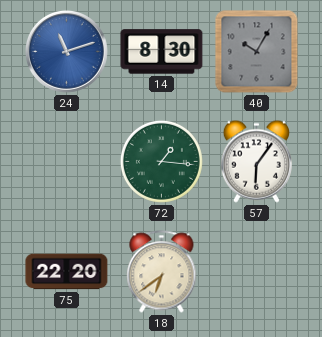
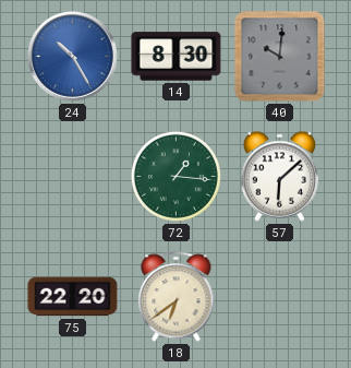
24: 11:12 -> 10:25 (72, 56)
40: 10:05 -> 10:01 (280, 57)
57: 6:06 -> 6:08 (279, 176)
